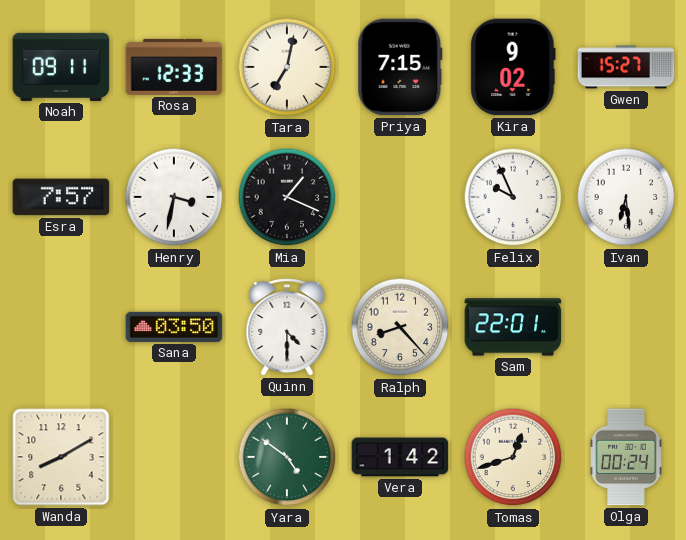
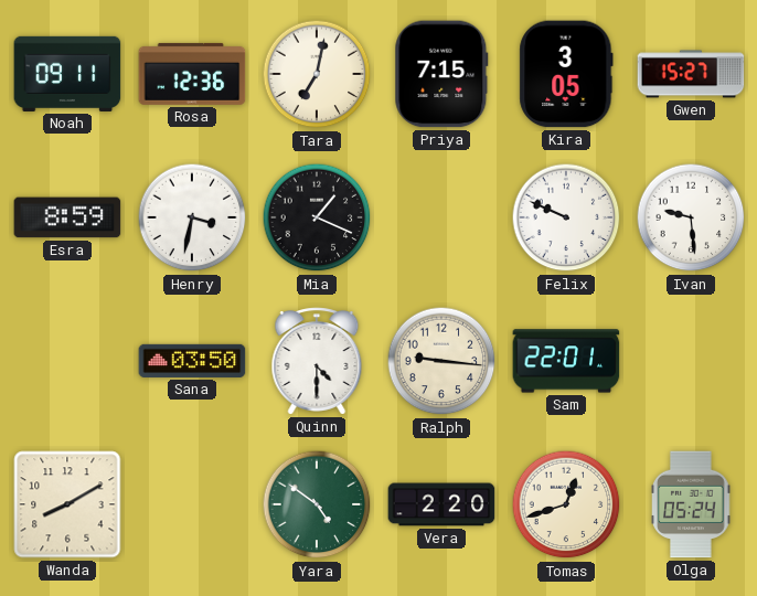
Rosa: 12:33 -> 12:36 (192, 74)
Kira: 9:02 -> 3:05 (566, 74)
Esra: 7:57 -> 8:59 (67, 217)
Felix: 9:56 -> 9:49 (566, 217)
Ivan: 6:29 -> 9:29 (691, 217)
Ralph: 8:23 -> 9:16 (441, 361)
Vera: 1:42 -> 2:20 (441, 504)
Olga: 00:24 -> 05:24 (691, 504)
